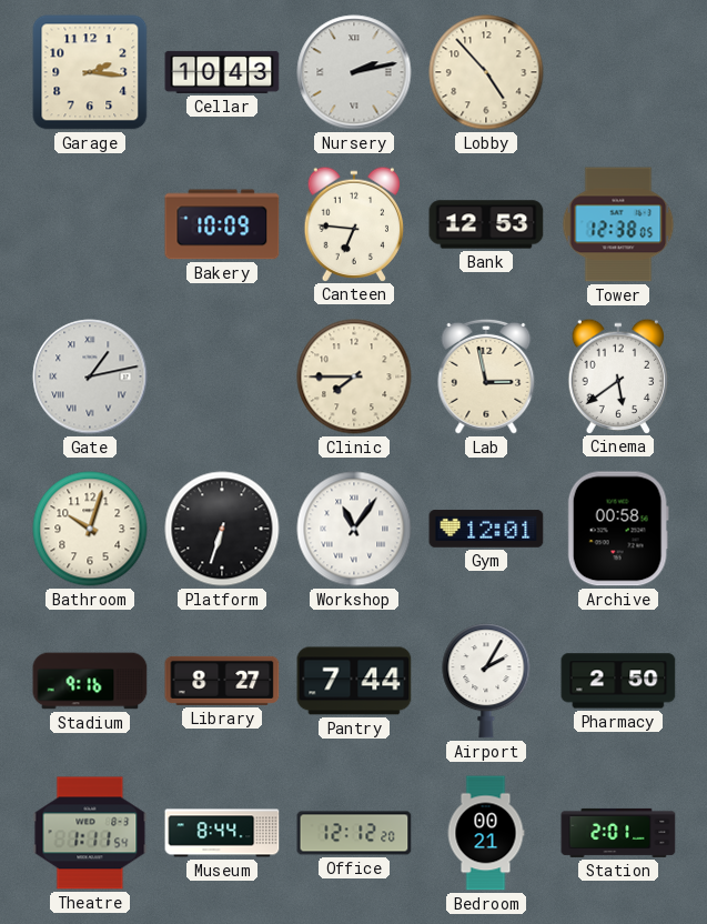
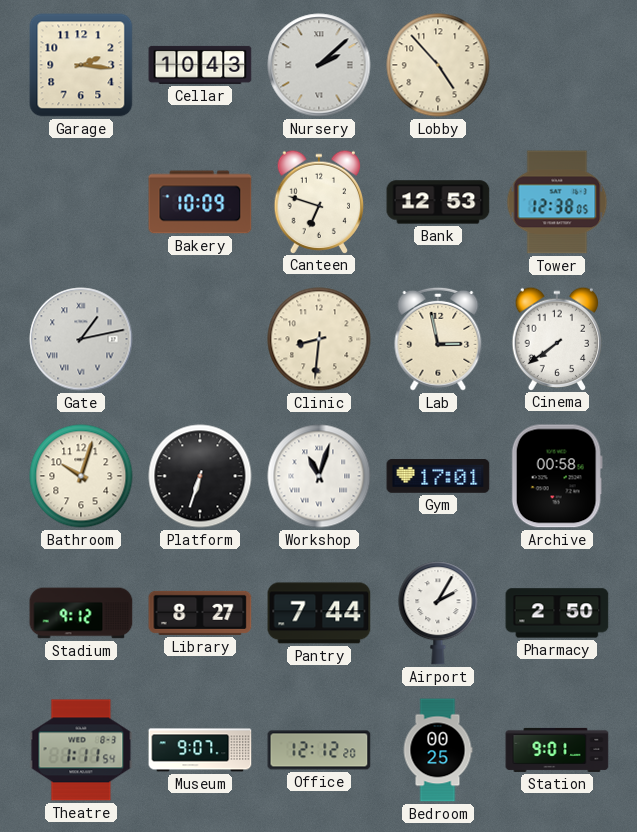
Nursery: 2:13 -> 2:08 (319, 65)
Canteen: 6:46 -> 6:48 (319, 201)
Clinic: 7:45 -> 8:31 (319, 339)
Cinema: 5:39 -> 7:39 (557, 338)
Workshop: 11:06 -> 11:03 (319, 476)
Gym: 12:01 -> 17:01 (438, 476)
Stadium: 9:16 -> 9:12 (81, 613)
Museum: 8:44 -> 9:07 (200, 750)
Bedroom: 00:21 -> 00:25 (438, 750)
Station: 2:01 -> 9:01 (557, 750)
